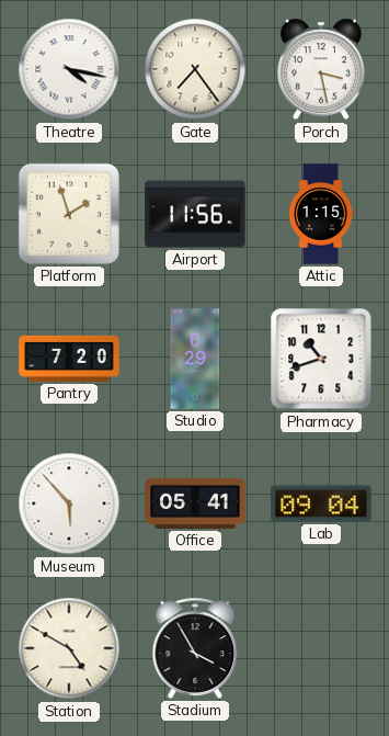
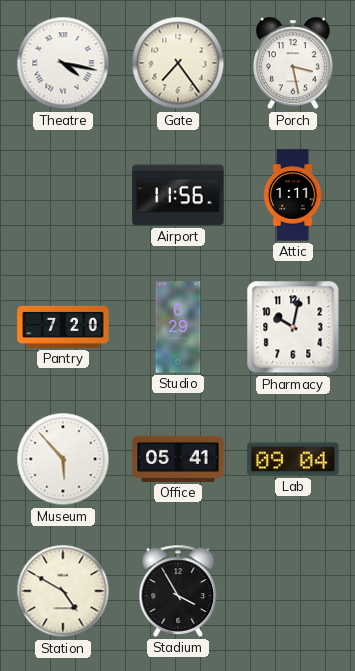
Platform: 1:57 -> none (69, 214)
Attic: 1:15 -> 1:11 (293, 195)
Pharmacy: 10:42 -> 10:02 (293, 327)
